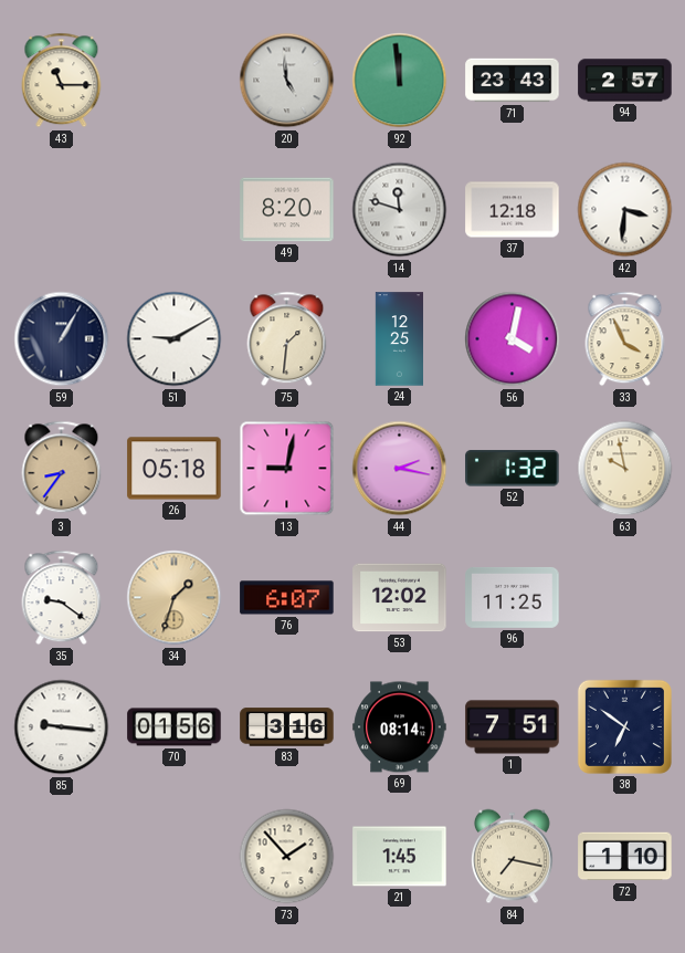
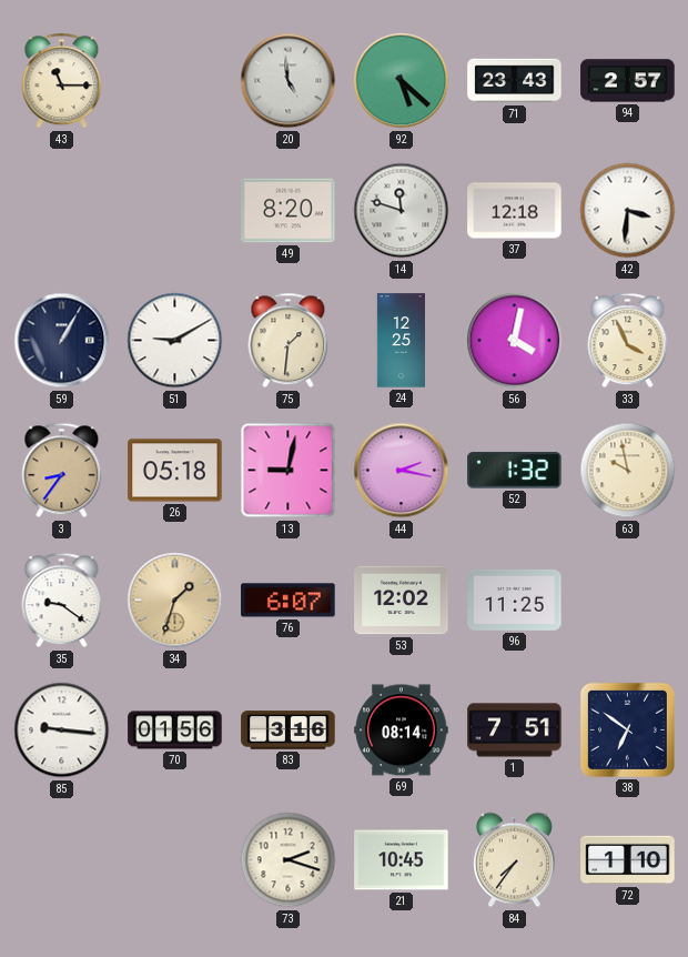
92: 11:59 -> 5:22 (402, 81)
73: 1:53 -> 2:18 (289, 860)
21: 1:45 -> 10:45 (402, 860)
84: 7:17 -> 7:36 (514, 860)
